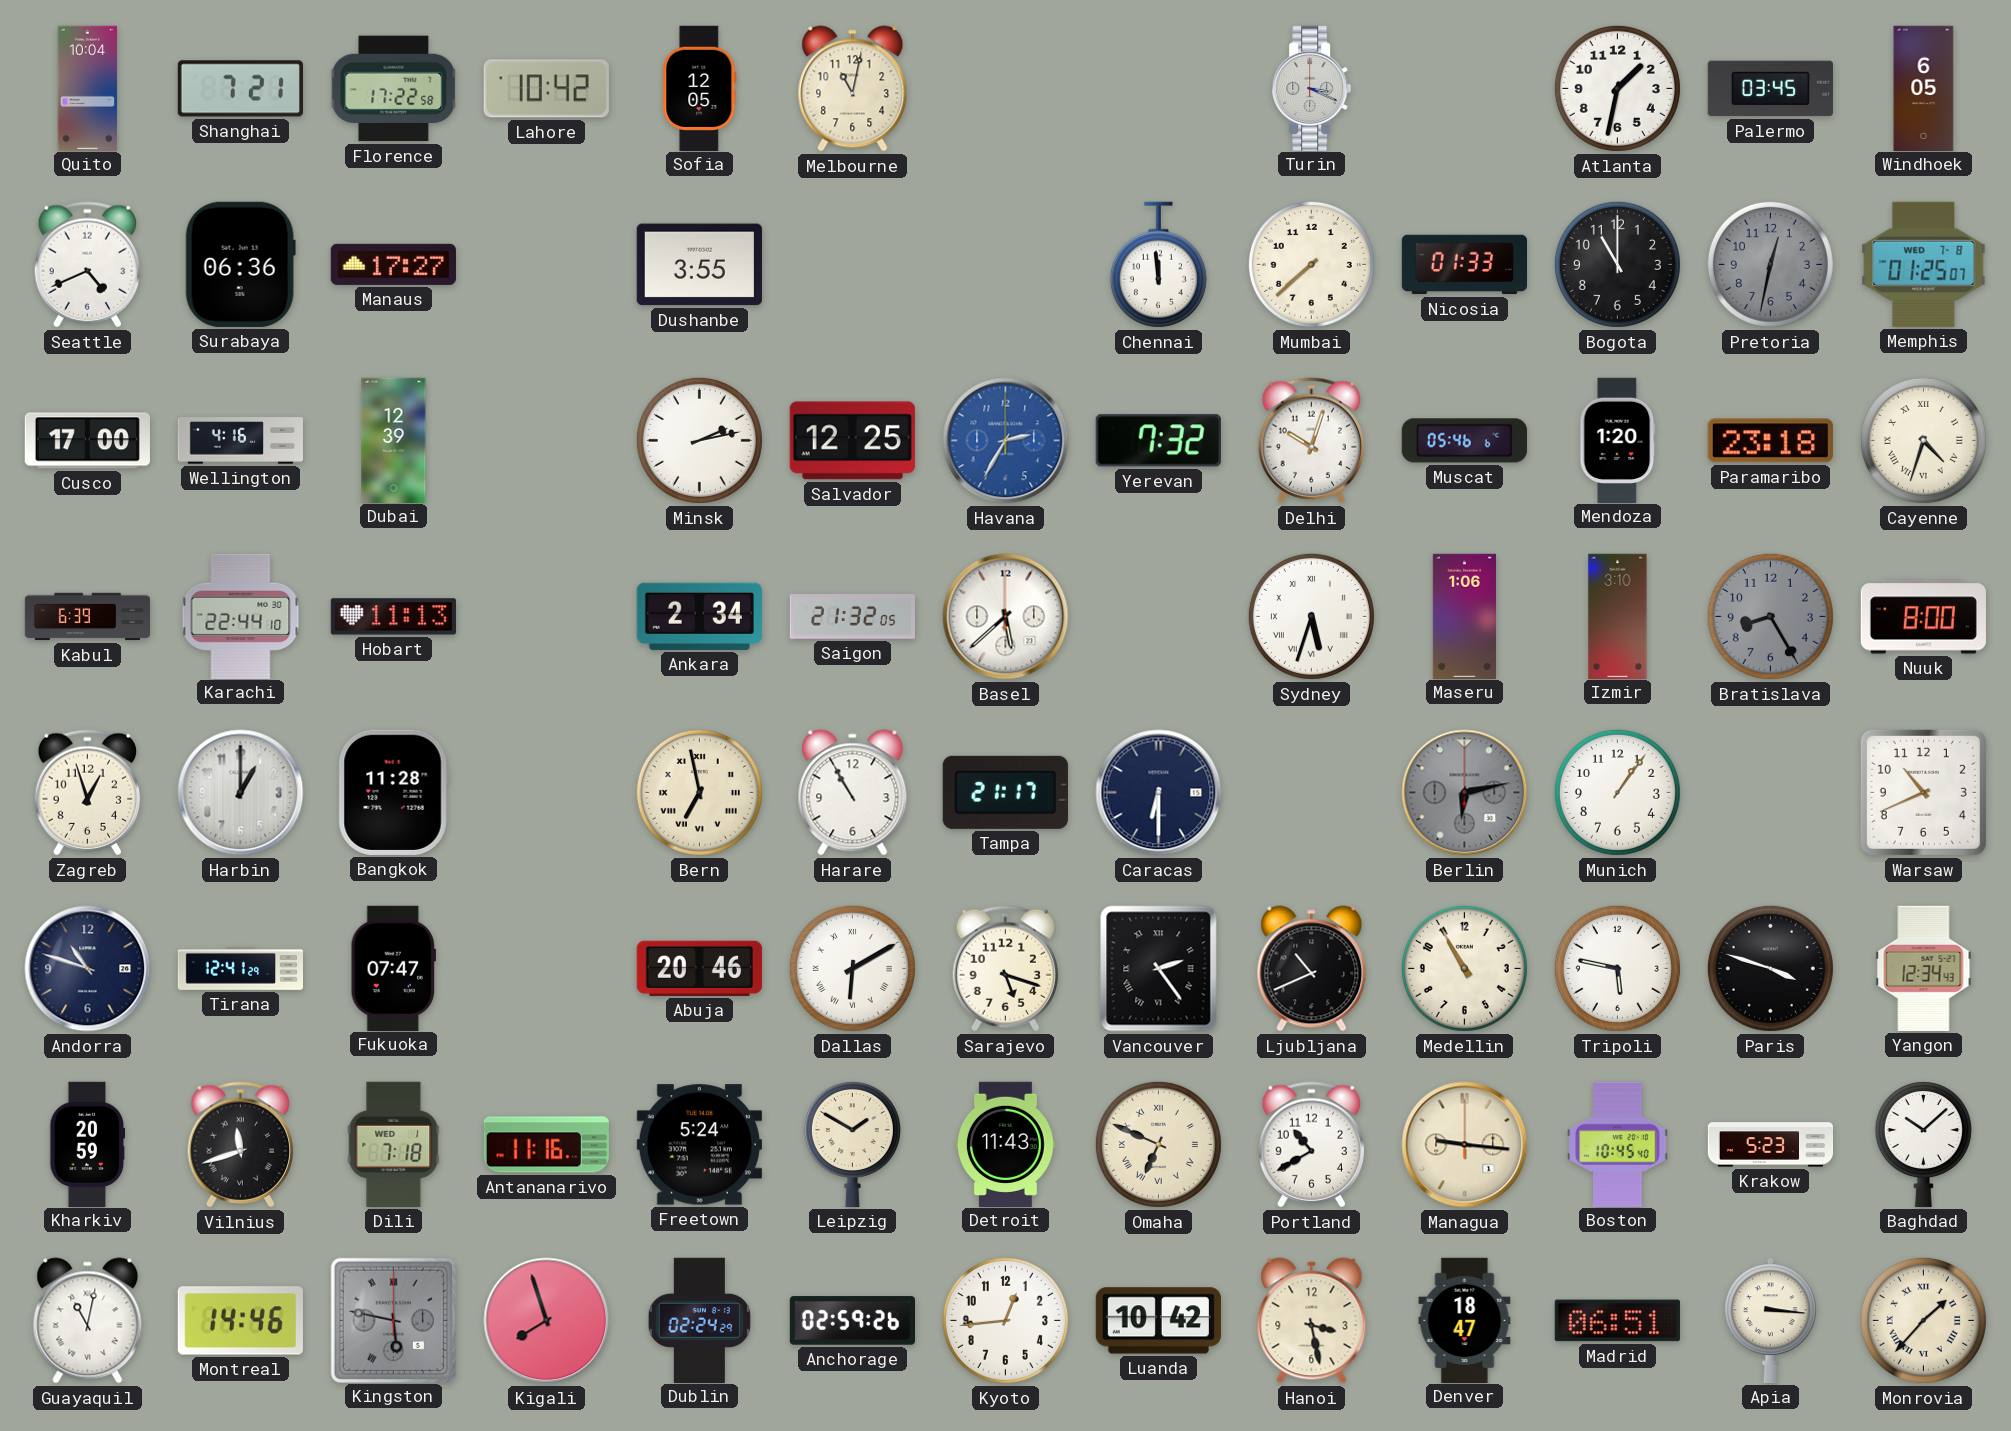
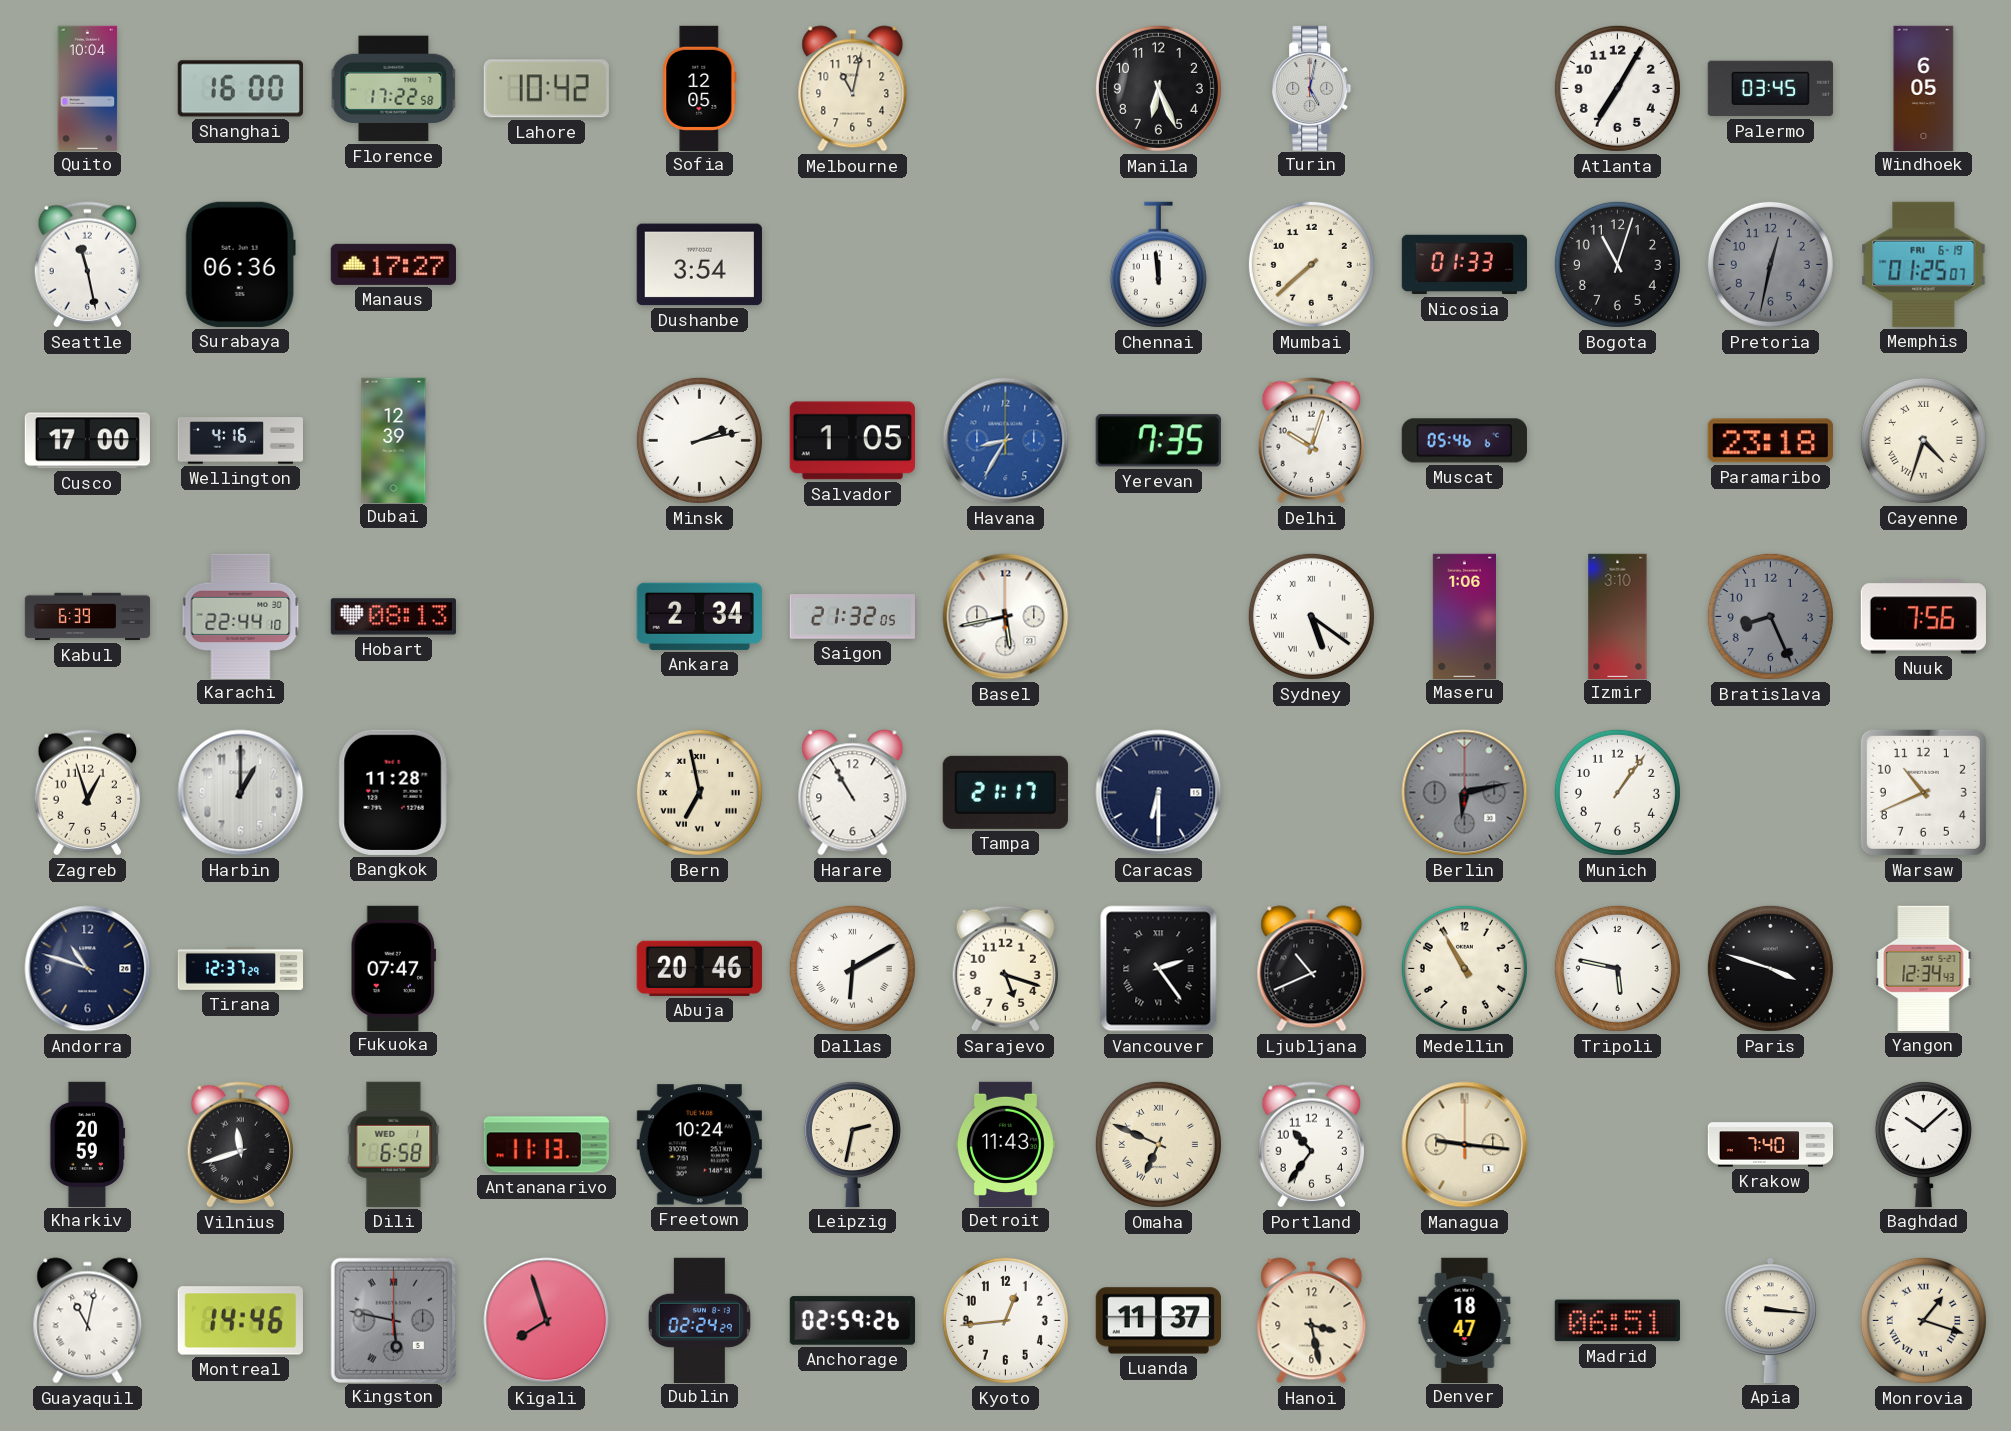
Shanghai: 7:21 -> 16:00 (240, 89)
Manila: none -> 6:26 (1158, 88)
Turin: 3:19 -> 5:02 (1312, 88)
Atlanta: 1:32 -> 7:05 (1617, 88)
Seattle: 4:41 -> 11:28 (87, 265)
Dushanbe: 3:55 -> 3:54 (699, 265)
Bogota: 11:00 -> 11:03 (1617, 264)
Memphis date: WED 7-8 -> FRI 6-19 (1924, 264)
Salvador: 12:25 -> 1:05 (852, 441)
Havana: 2:35 -> 8:35 (1006, 441)
Yerevan: 7:32 -> 7:35 (1158, 441)
Mendoza: 1:20 -> none (1618, 440)
Hobart: 11:13 -> 08:13 (393, 617)
Basel: 5:38 -> 5:43 (1006, 617)
Sydney: 5:33 -> 5:21 (1311, 616)
Bratislava: 8:25 -> 8:26 (1770, 616)
Nuuk: 8:00 -> 7:56 (1923, 617)
Tirana: 12:41 -> 12:37 (241, 969)
Dili: 7:18 -> 6:58 (394, 1144)
Antananarivo: 11:16 -> 11:13 (546, 1145)
Freetown: 5:24 -> 10:24 (699, 1145)
Leipzig: 1:50 -> 2:32 (852, 1144)
Portland: 10:40 -> 10:36 (1311, 1145)
Boston: 10:45 -> none (1618, 1144)
Krakow: 5:23 -> 7:40 (1771, 1145)
Luanda: 10:42 -> 11:37 (1158, 1321)
Monrovia: 1:37 -> 1:18 (1923, 1320)
